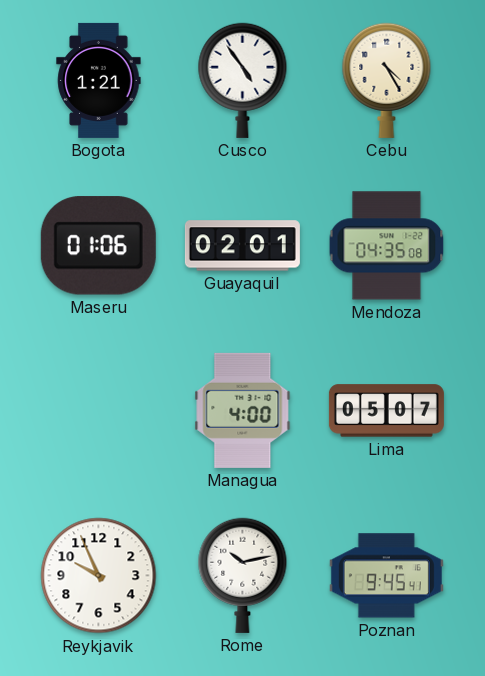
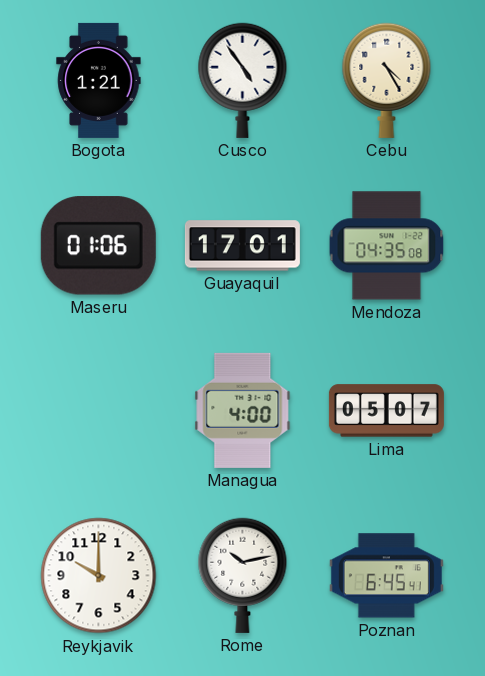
Guayaquil: 02:01 -> 17:01 (242, 246)
Reykjavik: 9:56 -> 10:00 (99, 576)
Poznan: 9:45 -> 6:45 (386, 576)
